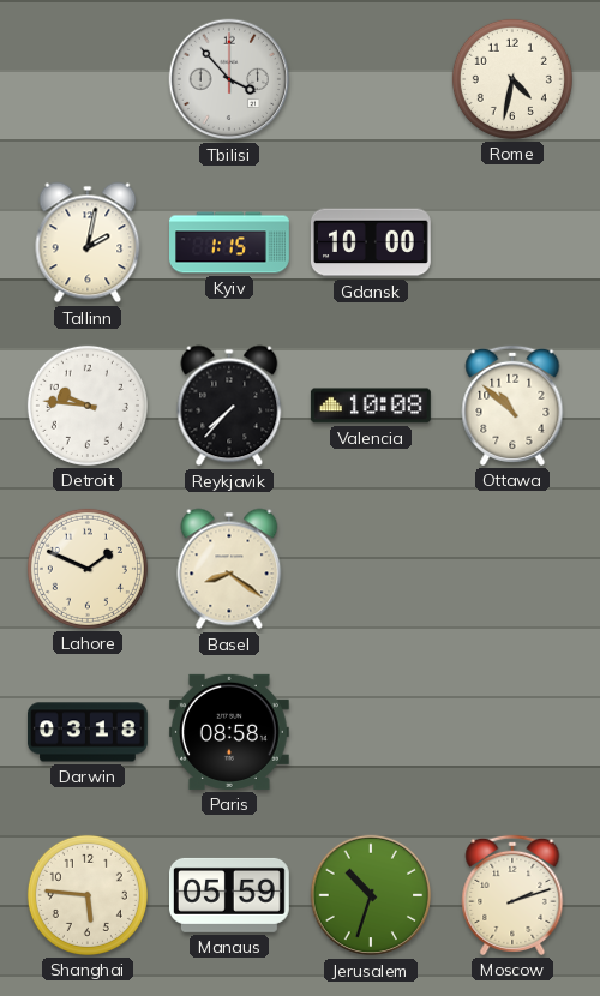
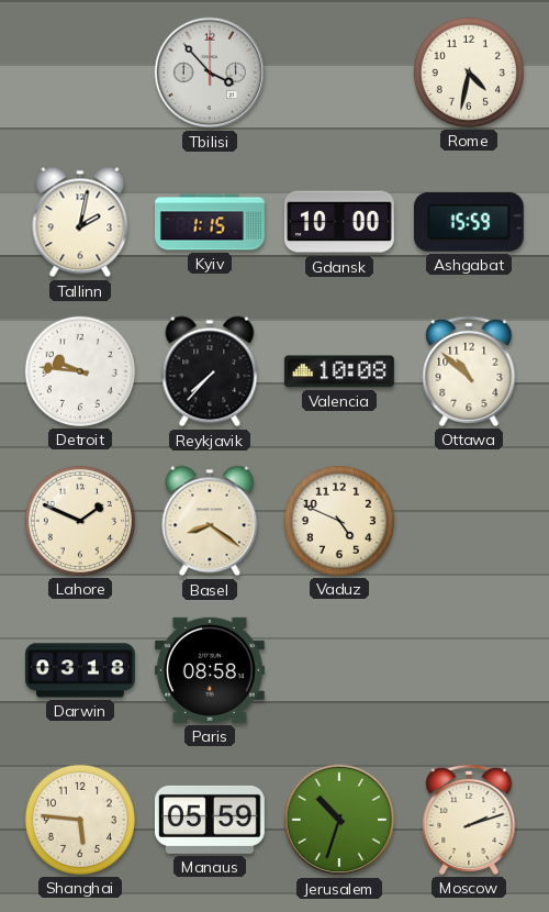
Ashgabat: none -> 15:59 (469, 222)
Vaduz: none -> 4:49 (339, 521)
